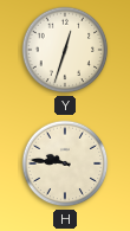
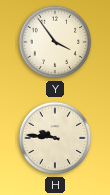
Y: 12:33 -> 3:54 (55, 42)
